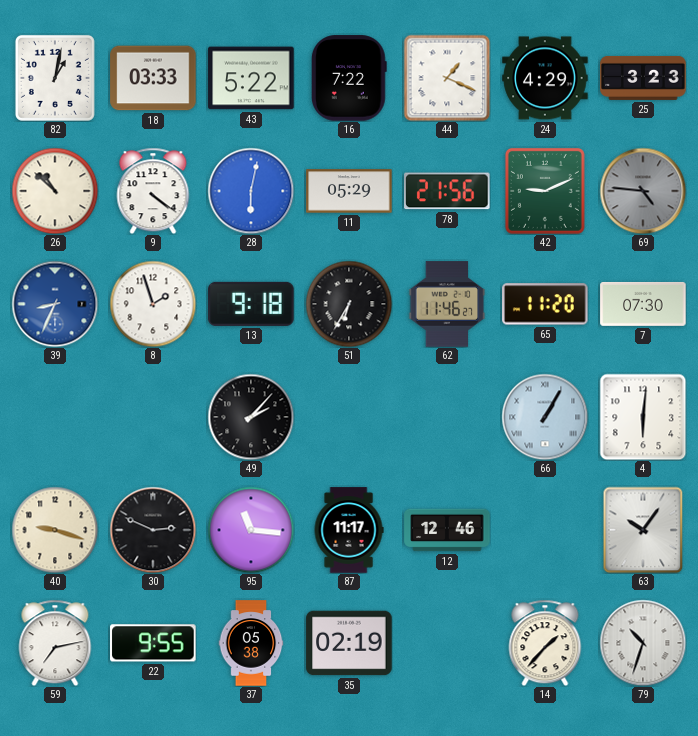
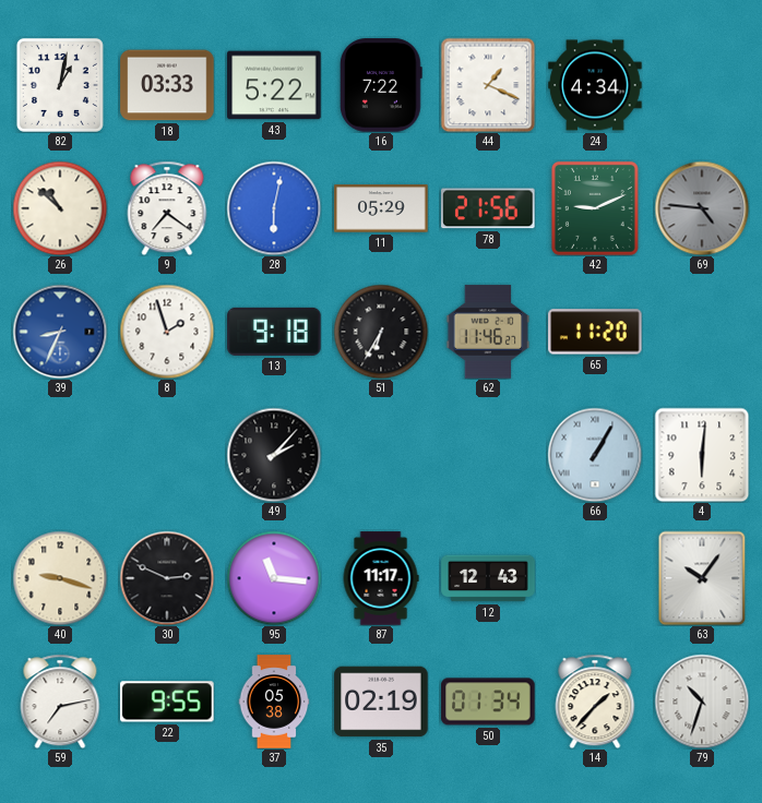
24: 4:29 -> 4:34 (595, 85)
25: 3:23 -> none (643, 78)
9: 4:21 -> 7:21 (167, 208)
7: 07:30 -> none (643, 304)
12: 12:46 -> 12:43 (488, 578)
50: none -> 01:34 (488, 702)
